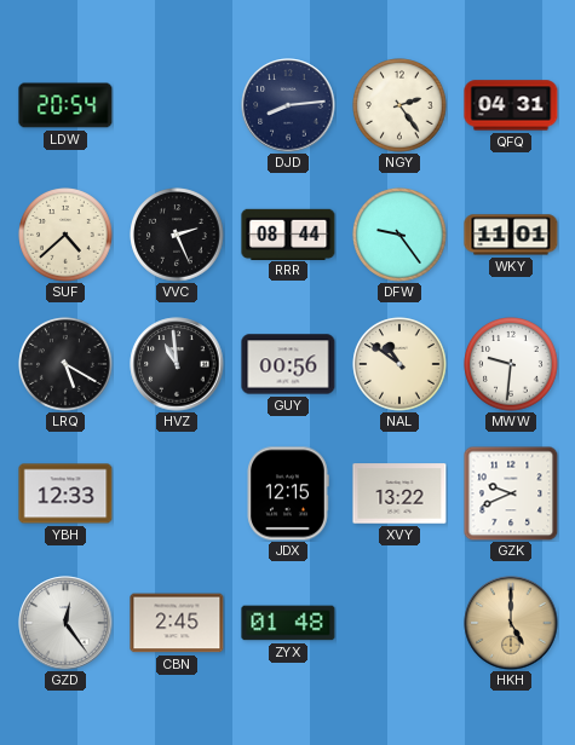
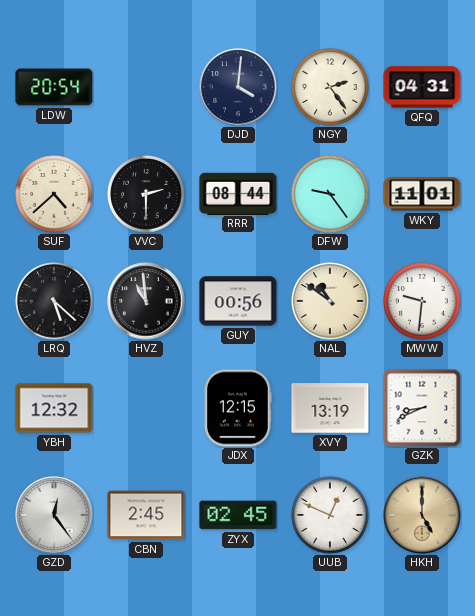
DJD: 8:14 -> 4:01 (238, 87)
VVC: 2:26 -> 2:30 (146, 194)
LRQ: 5:20 -> 5:22 (54, 301)
YBH: 12:33 -> 12:32 (54, 408)
XVY: 13:22 -> 13:19 (330, 408)
GZK: 9:41 -> 8:41 (422, 408)
ZYX: 01:48 -> 02:45 (238, 515)
UUB: none -> 12:49 (330, 515)
